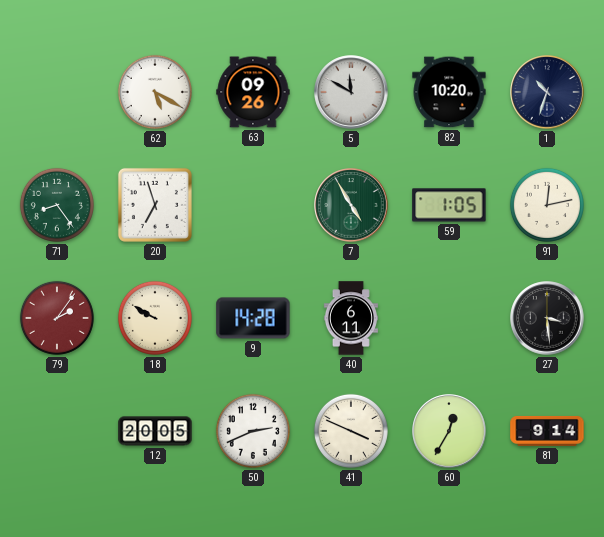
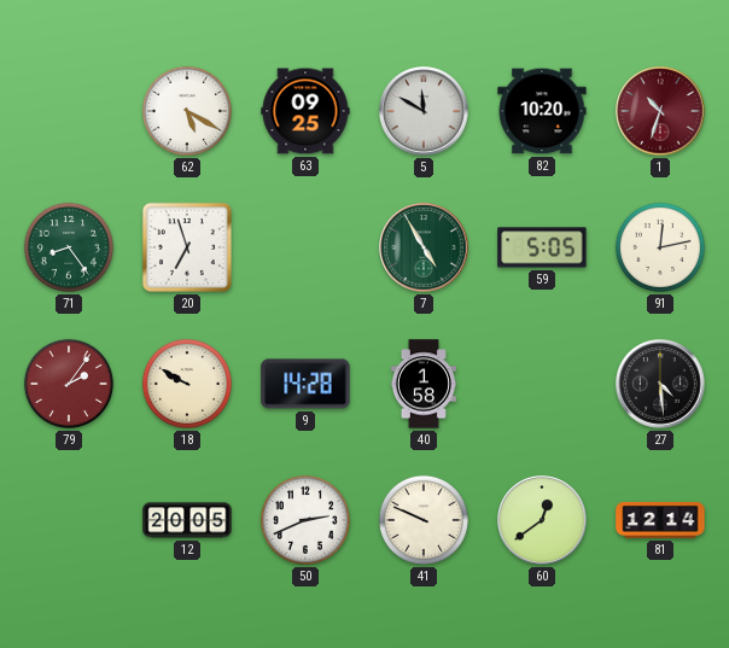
63: 09:26 -> 09:25 (305, 111)
1 dial: navy -> burgundy (660, 111)
59: 1:05 -> 5:05 (542, 247)
40: 6:11 -> 1:58 (424, 384)
27: 3:29 -> 4:29 (660, 384)
41: 3:49 -> 9:49 (424, 520)
60: 12:35 -> 12:39 (542, 520)
81: 9:14 -> 12:14 (660, 520)
